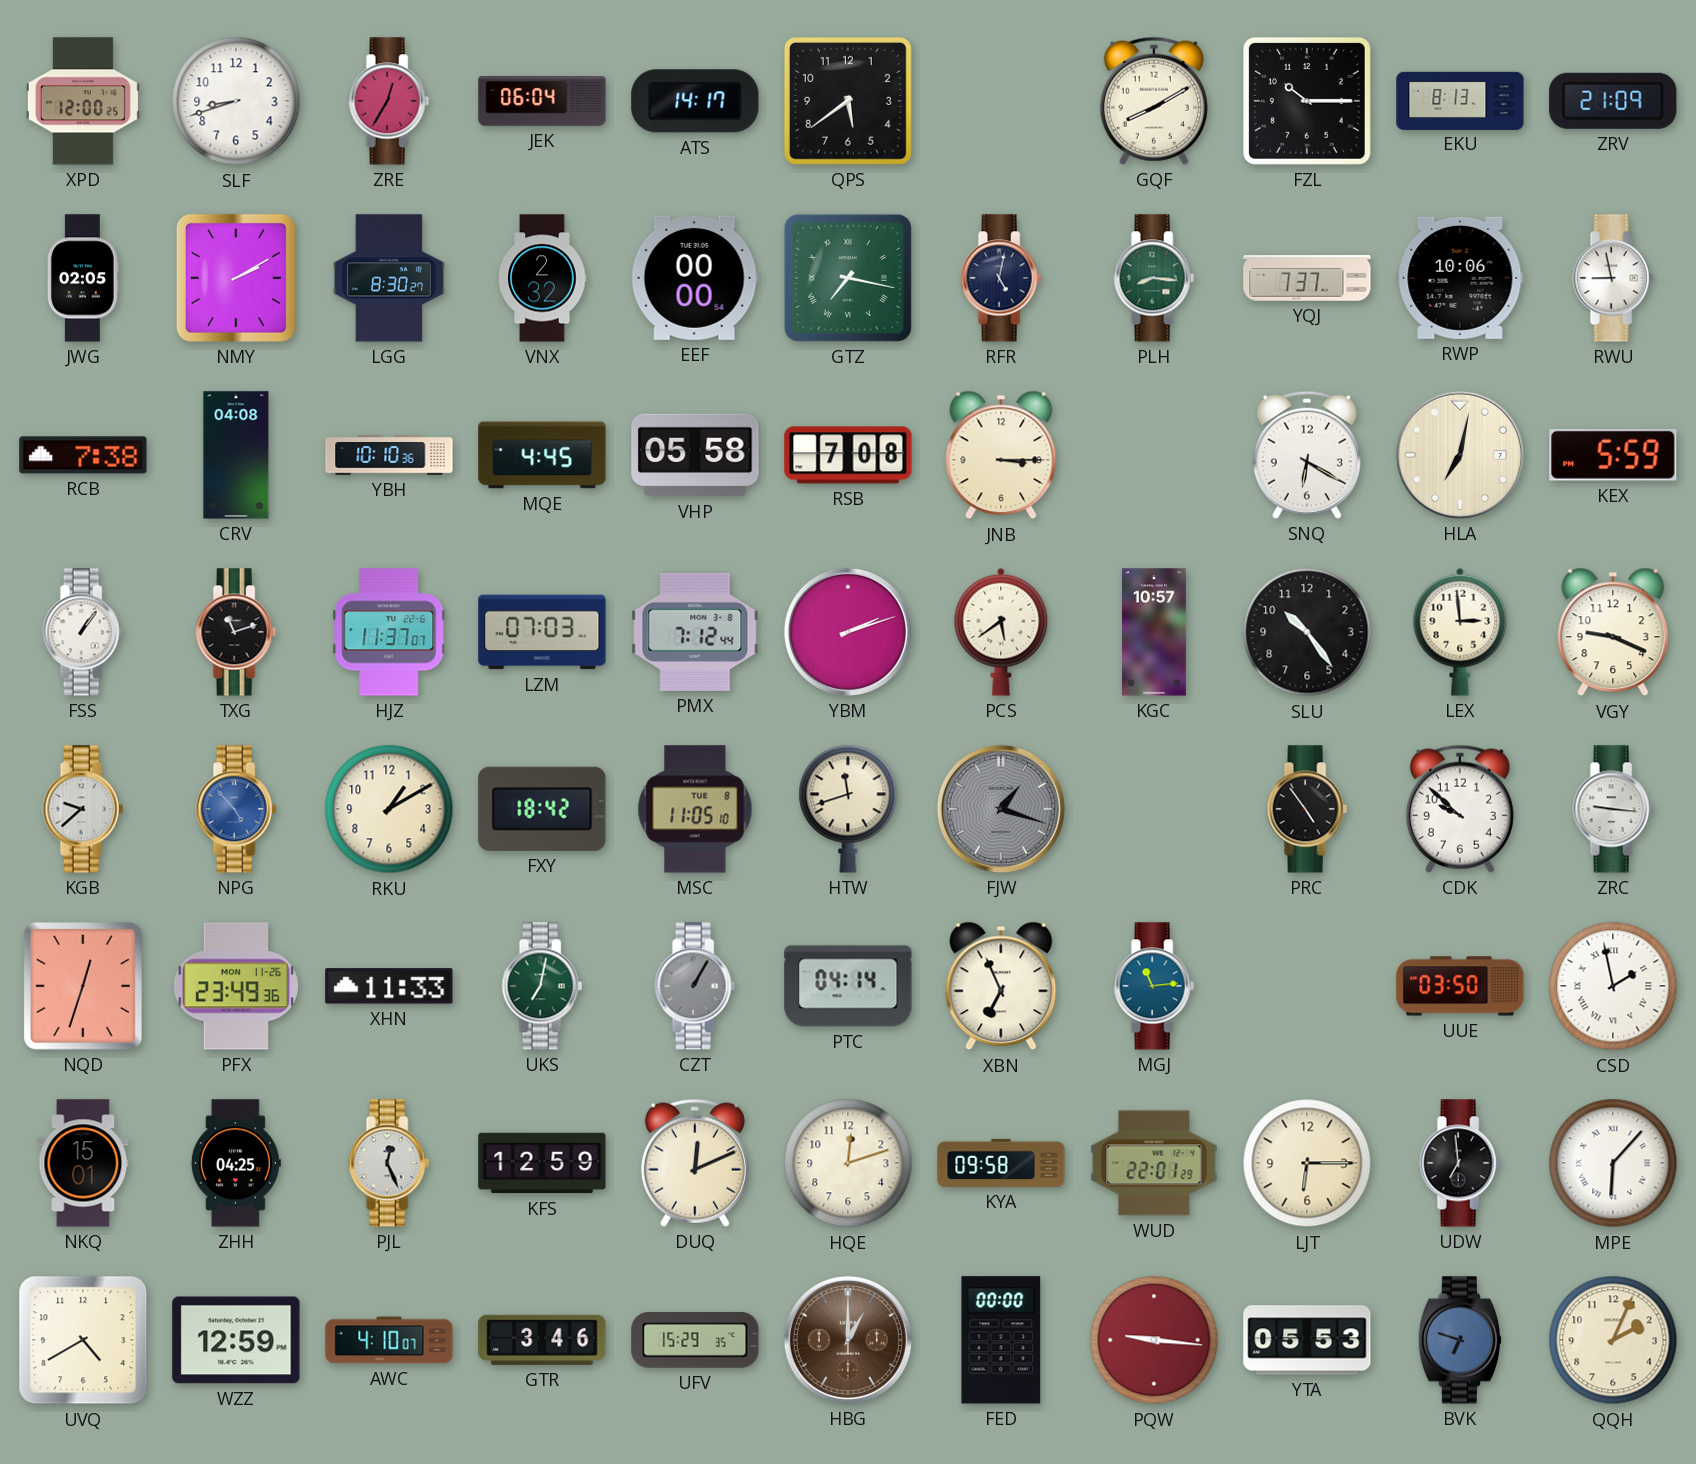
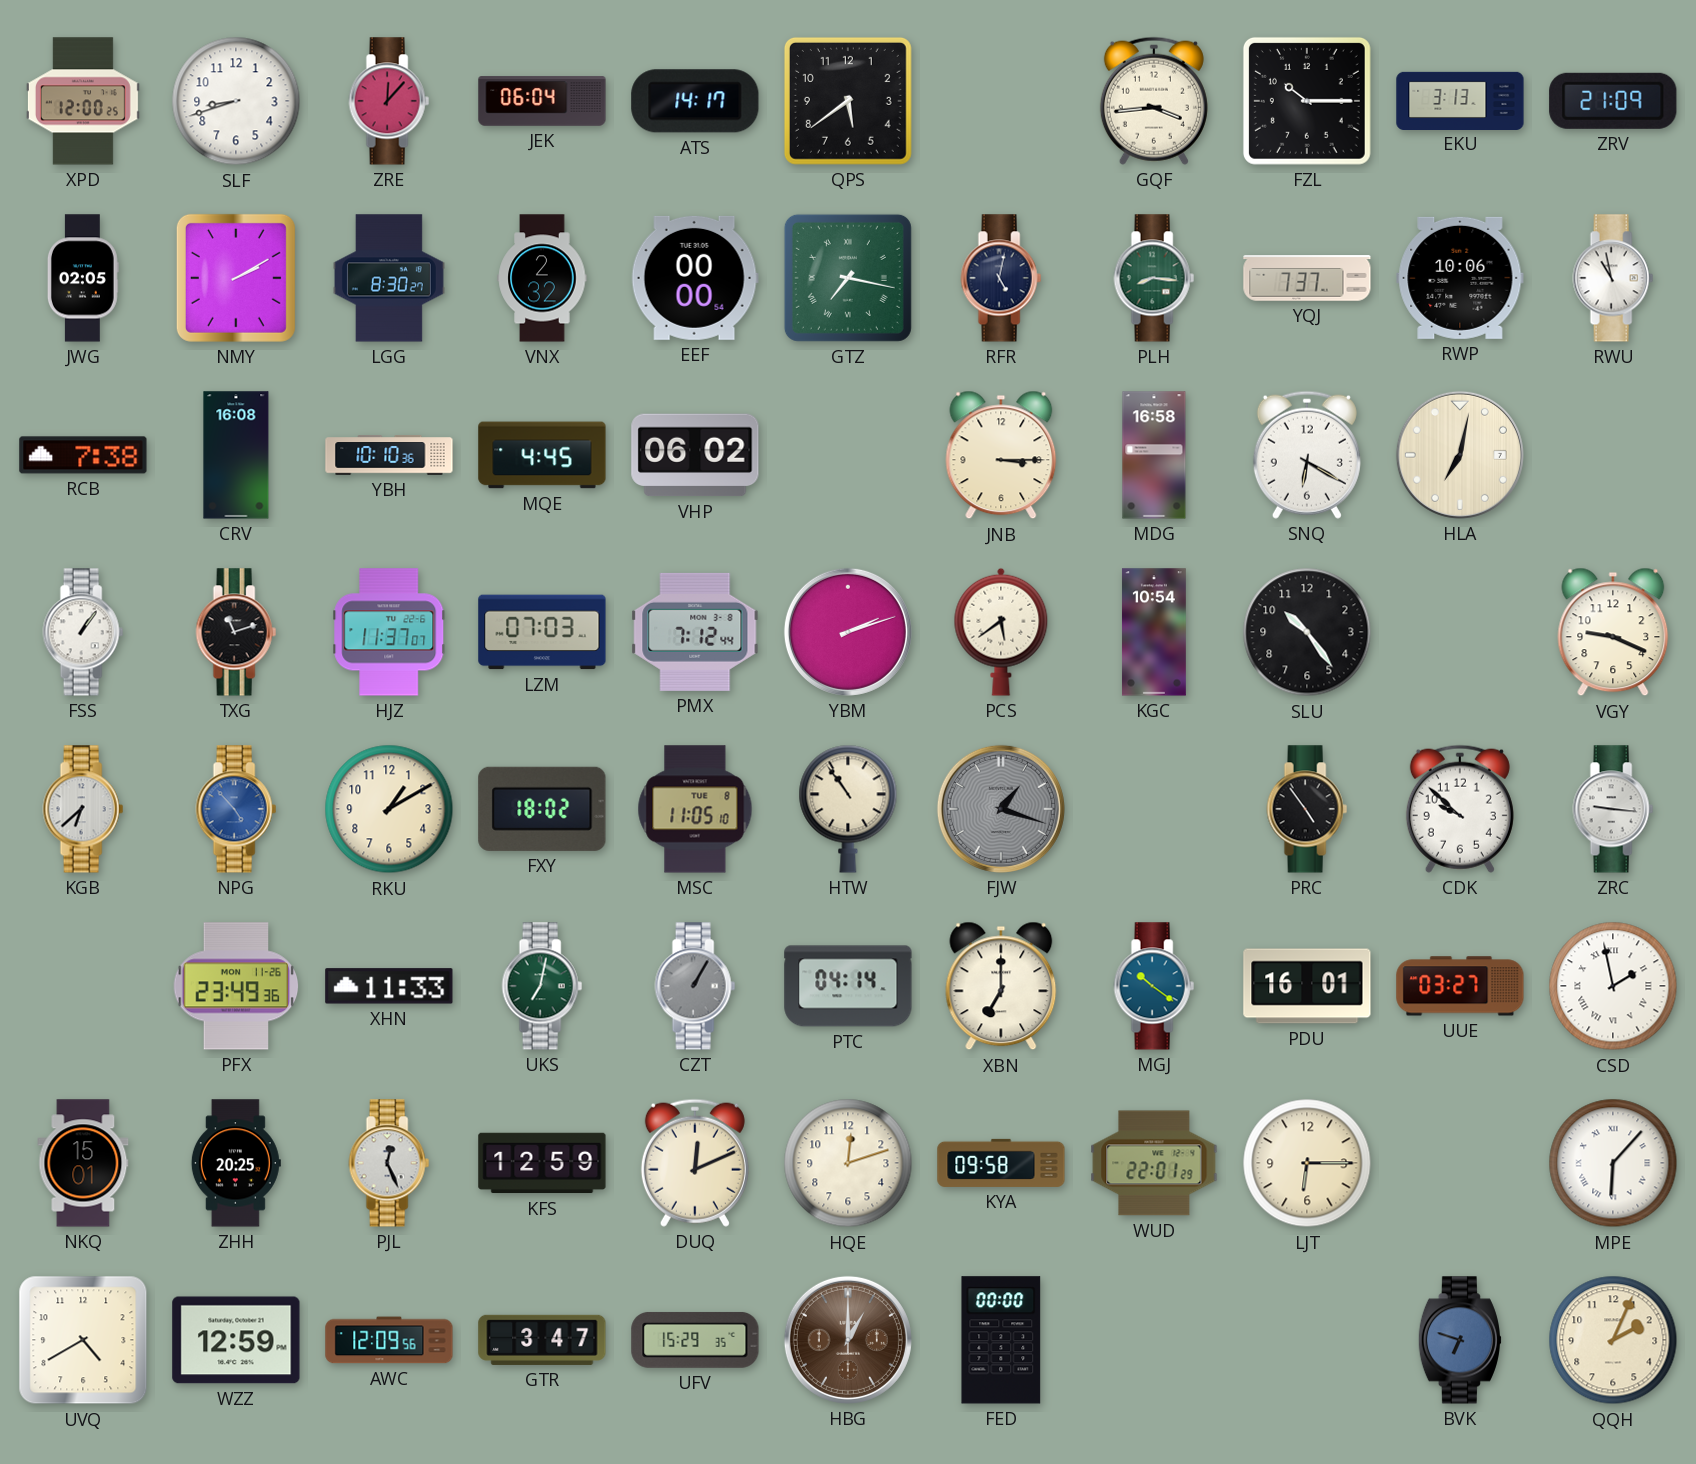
ZRE: 12:35 -> 12:07 (389, 101)
GQF: 8:10 -> 3:44 (1154, 101)
EKU: 8:13 -> 3:13 (1460, 100)
RWU: 8:58 -> 10:58 (1613, 278)
CRV: 04:08 -> 16:08 (236, 455)
VHP: 05:58 -> 06:02 (695, 455)
RSB: 7:08 -> none (848, 455)
MDG: none -> 16:58 (1154, 455)
KEX: 5:59 -> none (1613, 455)
KGC: 10:57 -> 10:54 (1154, 632)
LEX: 2:59 -> none (1460, 632)
KGB: 9:38 -> 6:38 (83, 809)
FXY: 18:42 -> 18:02 (542, 809)
HTW: 11:42 -> 10:54 (848, 809)
NQD: 12:33 -> none (83, 986)
XBN: 6:56 -> 7:00 (1001, 986)
MGJ: 11:14 -> 10:21 (1154, 986)
PDU: none -> 16:01 (1307, 986)
UUE: 03:50 -> 03:27 (1460, 986)
ZHH: 04:25 -> 20:25 (236, 1163)
UDW: 6:59 -> none (1460, 1163)
AWC: 4:10 -> 12:09 (389, 1340)
GTR: 3:46 -> 3:47 (542, 1340)
PQW: 9:16 -> none (1154, 1340)
YTA: 05:53 -> none (1307, 1340)
